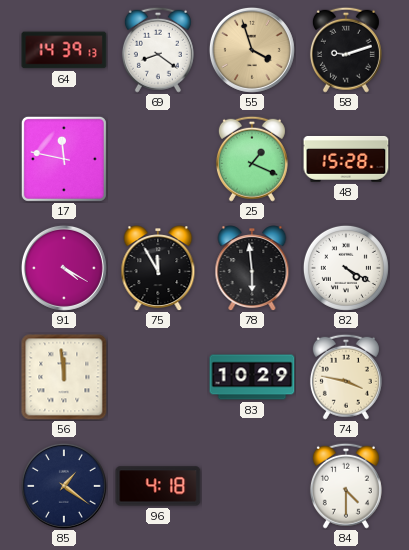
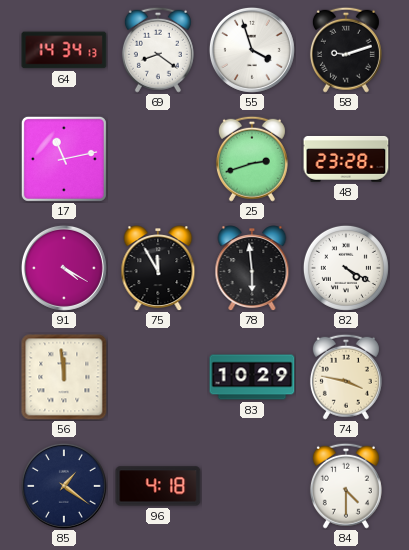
64: 14:39 -> 14:34 (64, 50)
55 dial: champagne -> white (252, 50)
17: 11:47 -> 11:13 (64, 159)
25: 1:19 -> 2:42 (252, 159)
48: 15:28 -> 23:28 (346, 159)
